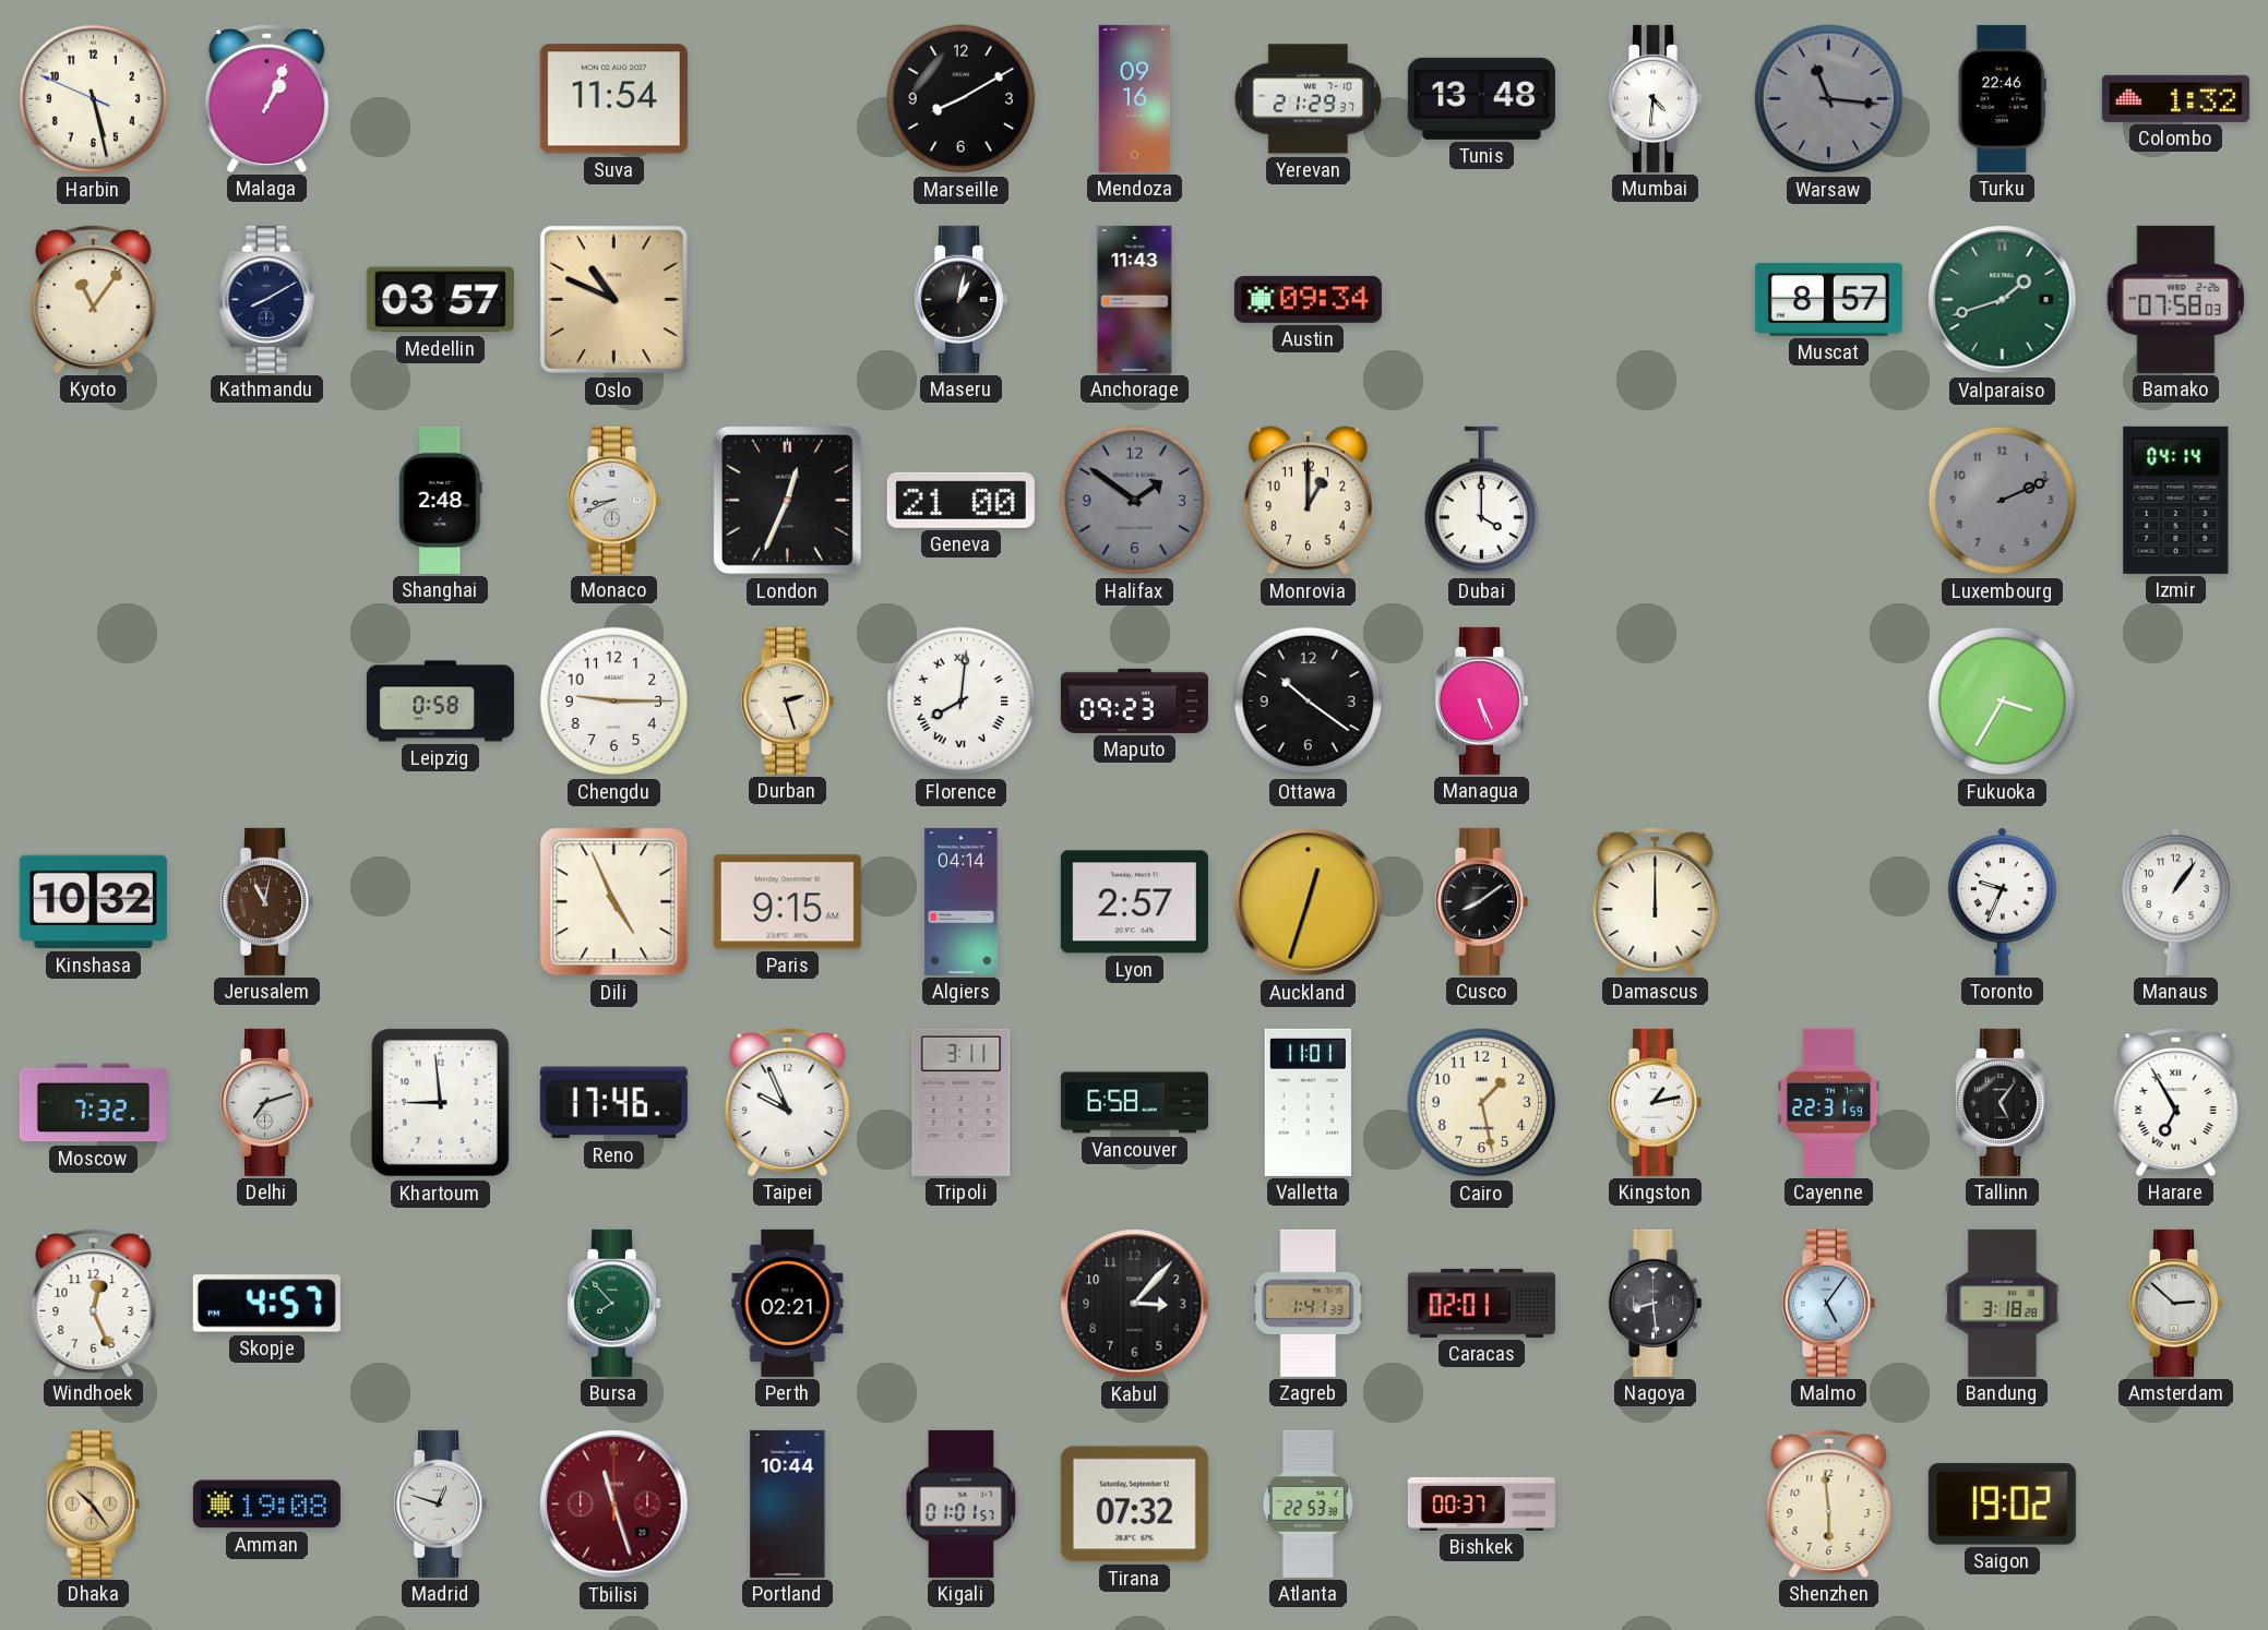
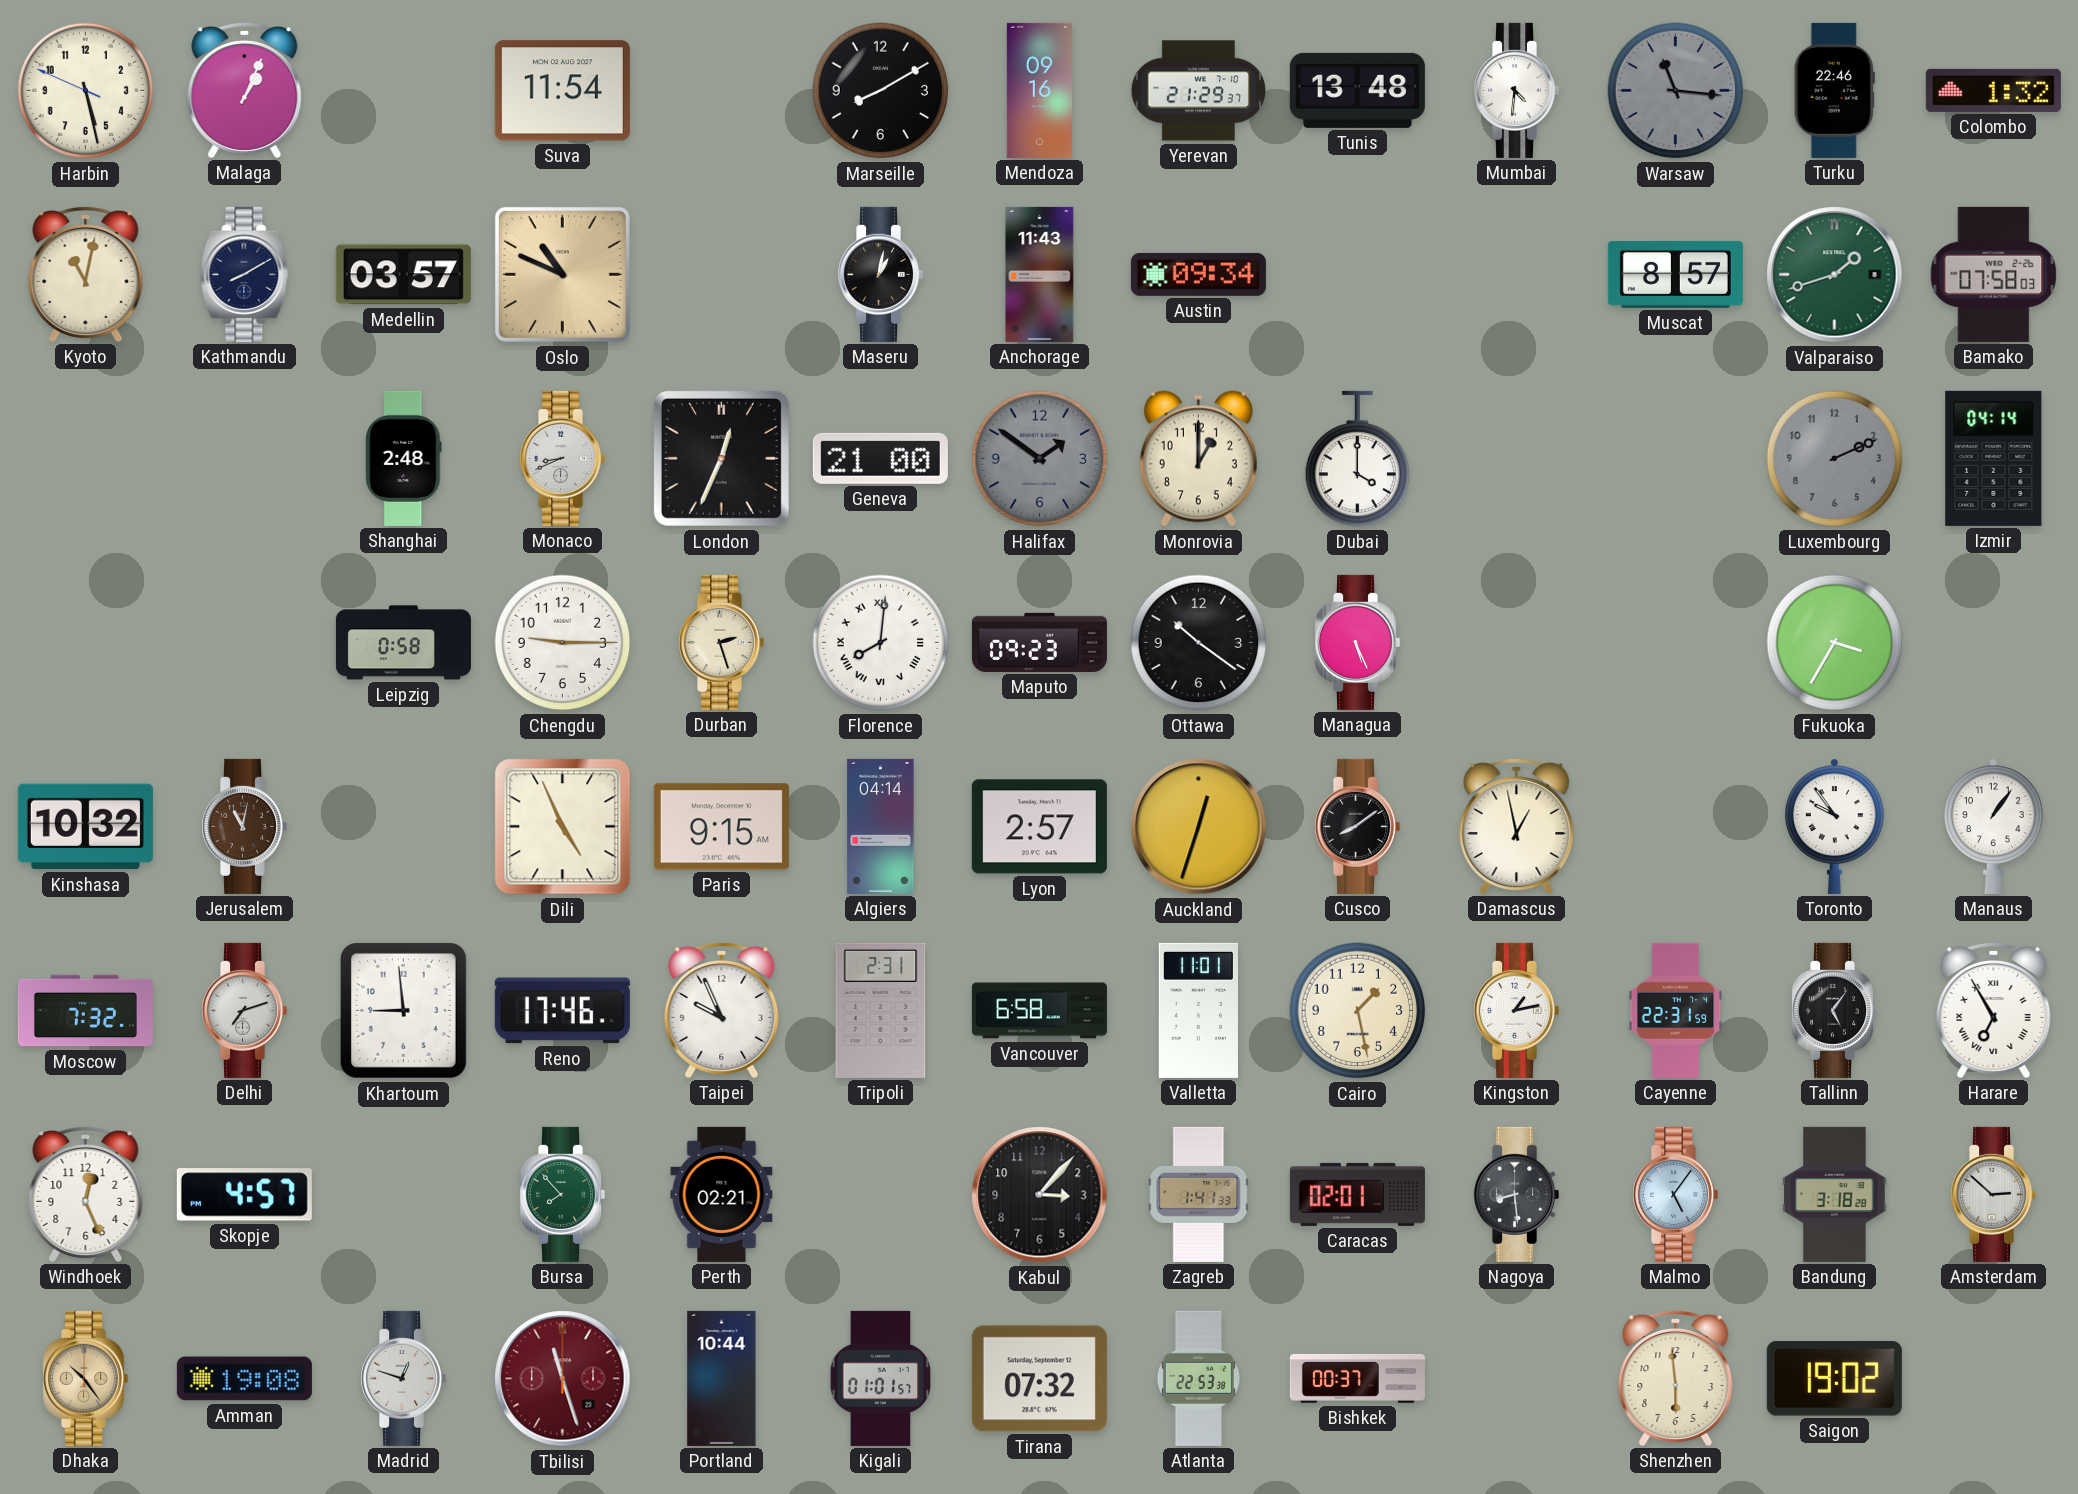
Kyoto: 11:06 -> 11:02 (86, 274)
Damascus: 12:00 -> 12:58 (1517, 826)
Toronto: 9:34 -> 9:54 (1835, 826)
Tripoli: 3:11 -> 2:31 (881, 1010)
